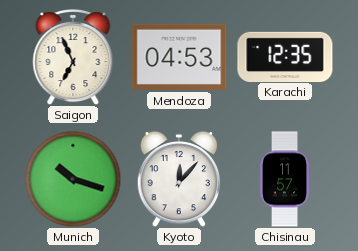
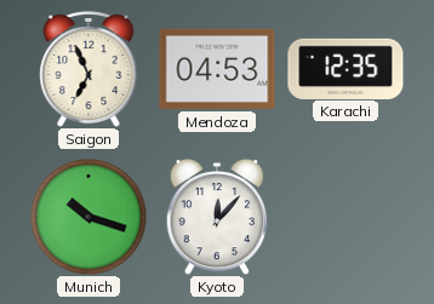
Chisinau: 11:57 -> none (285, 179)
